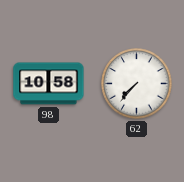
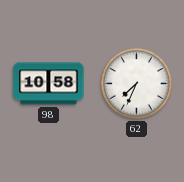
62: 7:37 -> 7:34 (137, 84)
